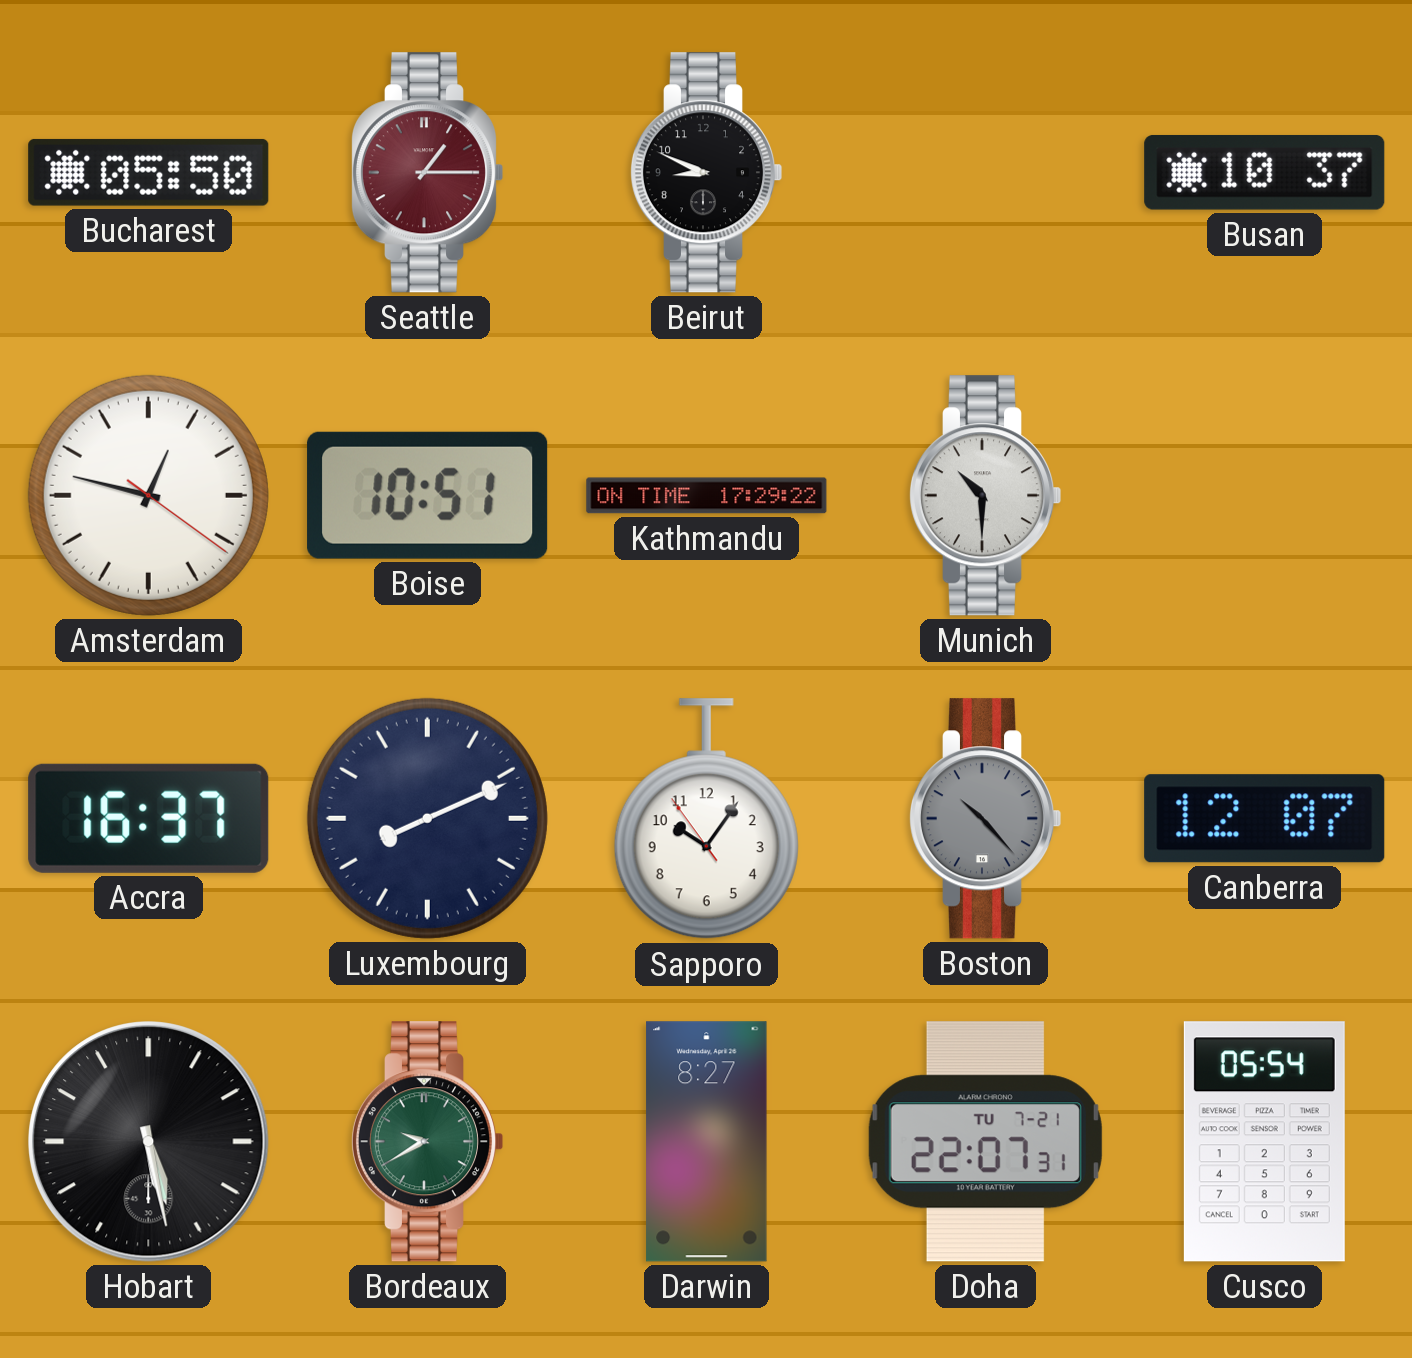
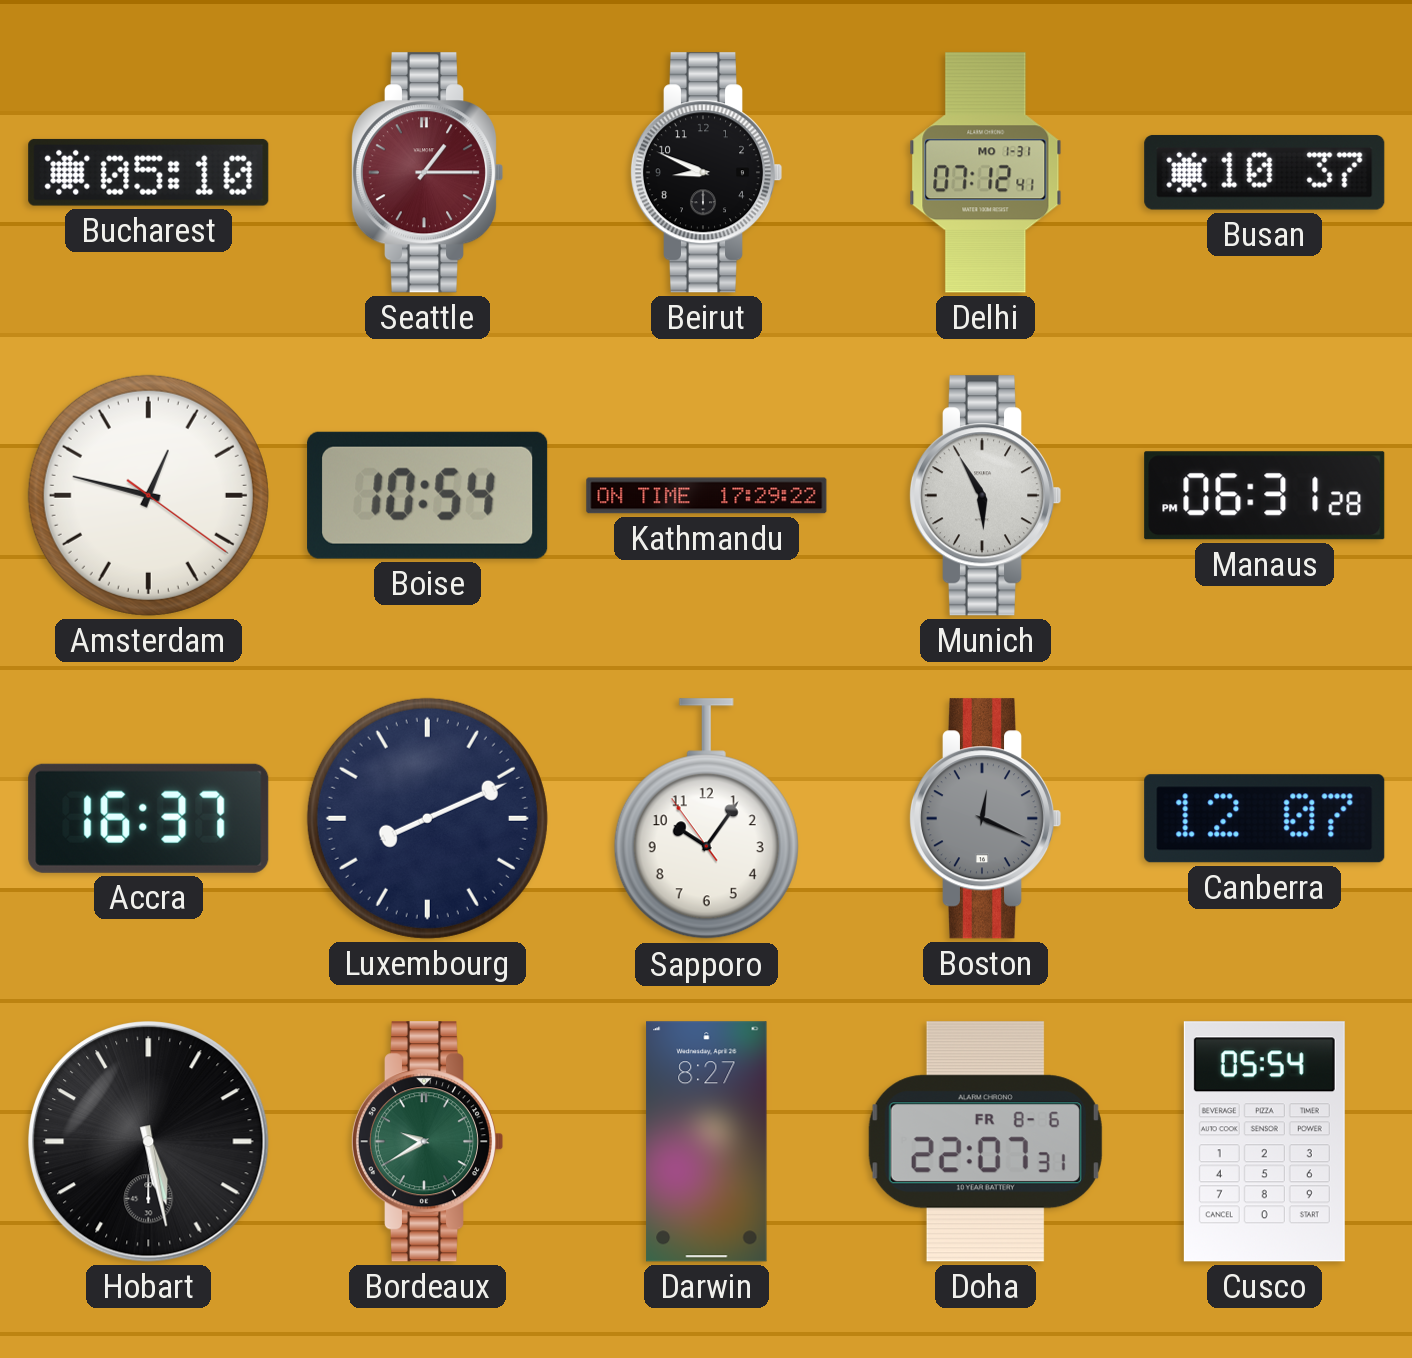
Bucharest: 05:50 -> 05:10 (149, 172)
Delhi: none -> 07:12 (986, 173)
Boise: 10:51 -> 10:54 (428, 495)
Munich: 10:30 -> 5:55 (985, 496)
Manaus: none -> 06:31 (1265, 496)
Boston: 10:23 -> 12:19 (985, 819)
Doha date: TU 7-21 -> FR 8-6 (985, 1142)
